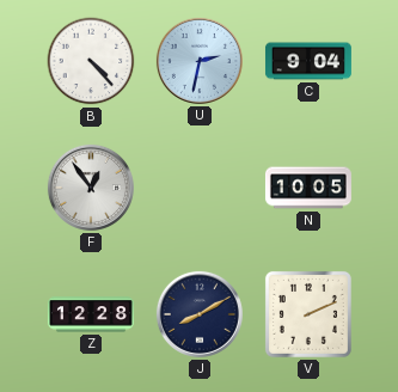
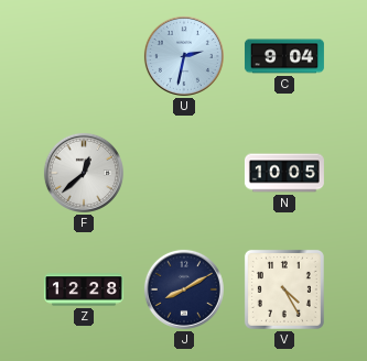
B: 4:23 -> none (91, 61)
F: 12:54 -> 12:38 (84, 173)
V: 2:11 -> 4:25 (284, 289)
